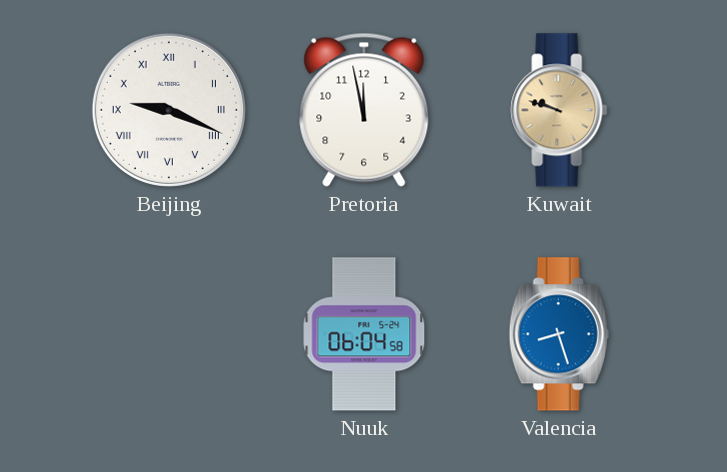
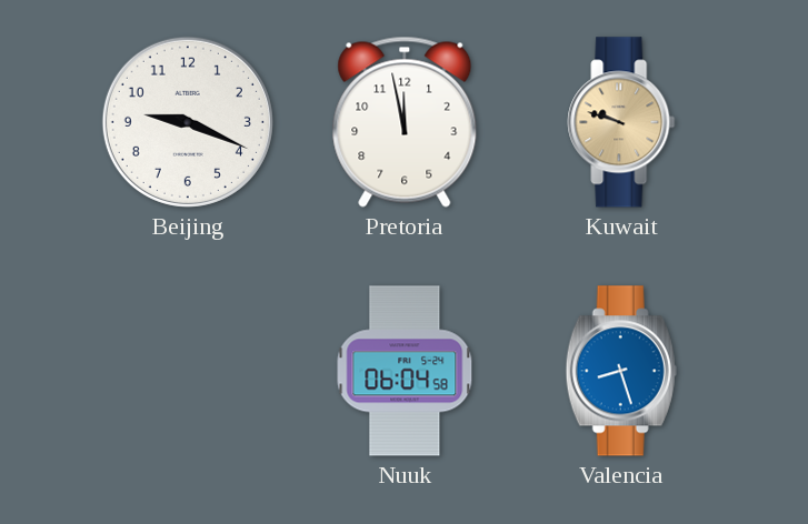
Beijing numerals: Roman -> Arabic (188, 122)
